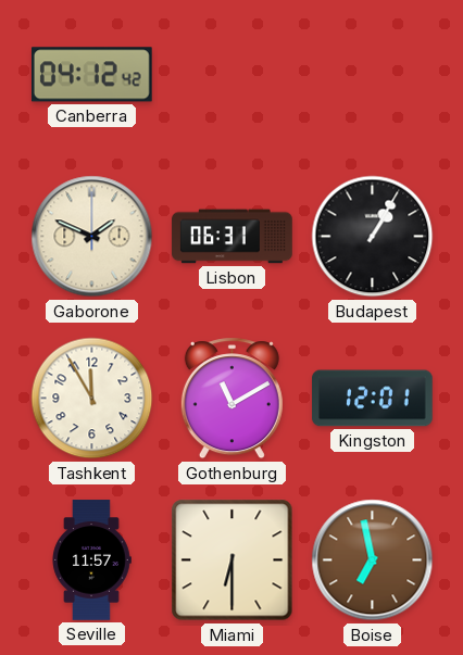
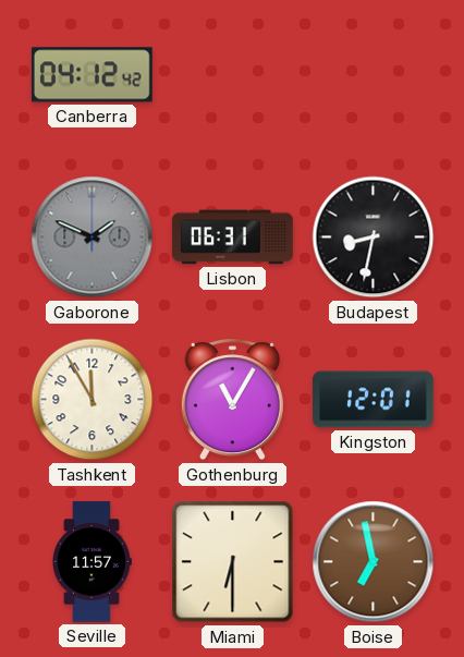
Gaborone dial: cream -> grey (93, 238)
Budapest: 1:05 -> 8:32 (374, 238)
Gothenburg: 11:10 -> 11:05 (232, 400)
